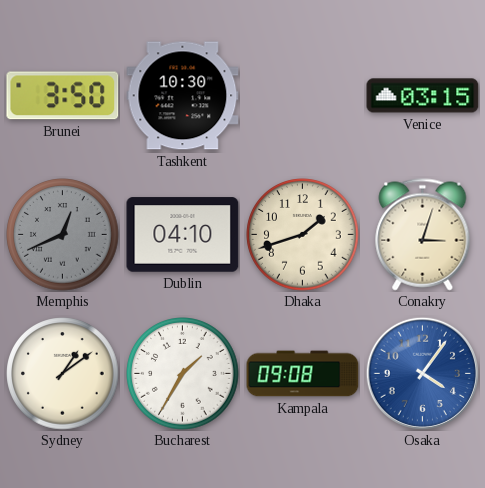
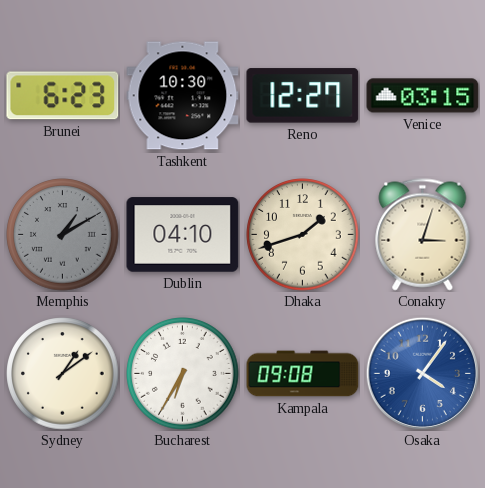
Brunei: 3:50 -> 6:23 (63, 96)
Reno: none -> 12:27 (303, 96)
Memphis: 12:41 -> 1:10 (63, 235)
Bucharest: 1:35 -> 6:35 (183, 374)
